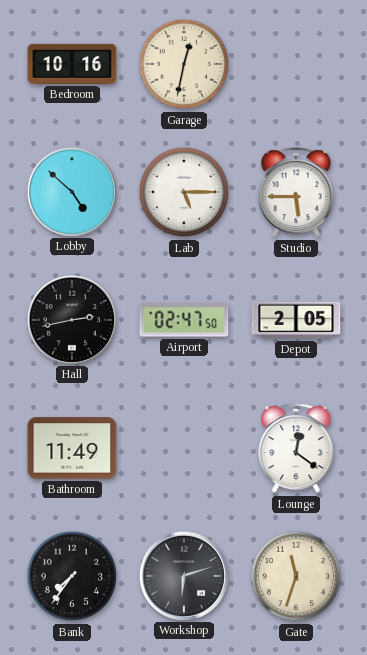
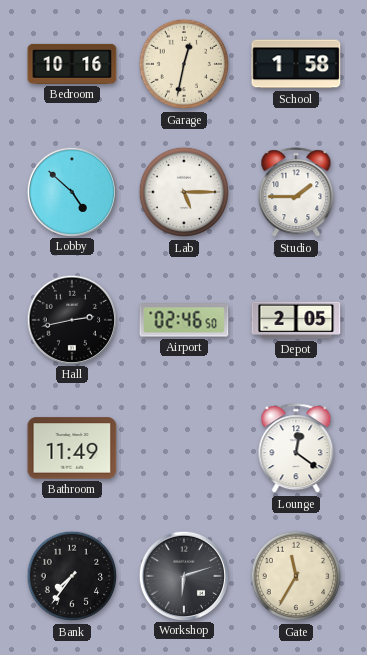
School: none -> 1:58 (296, 64)
Studio: 5:45 -> 1:45 (296, 193)
Airport: 02:47 -> 02:46 (184, 320)
Gate: 11:33 -> 11:35 (296, 576)
